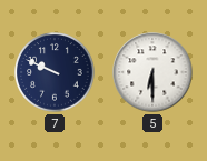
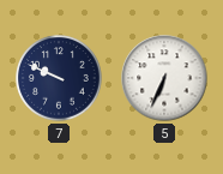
5: 6:30 -> 6:34 (164, 78)
